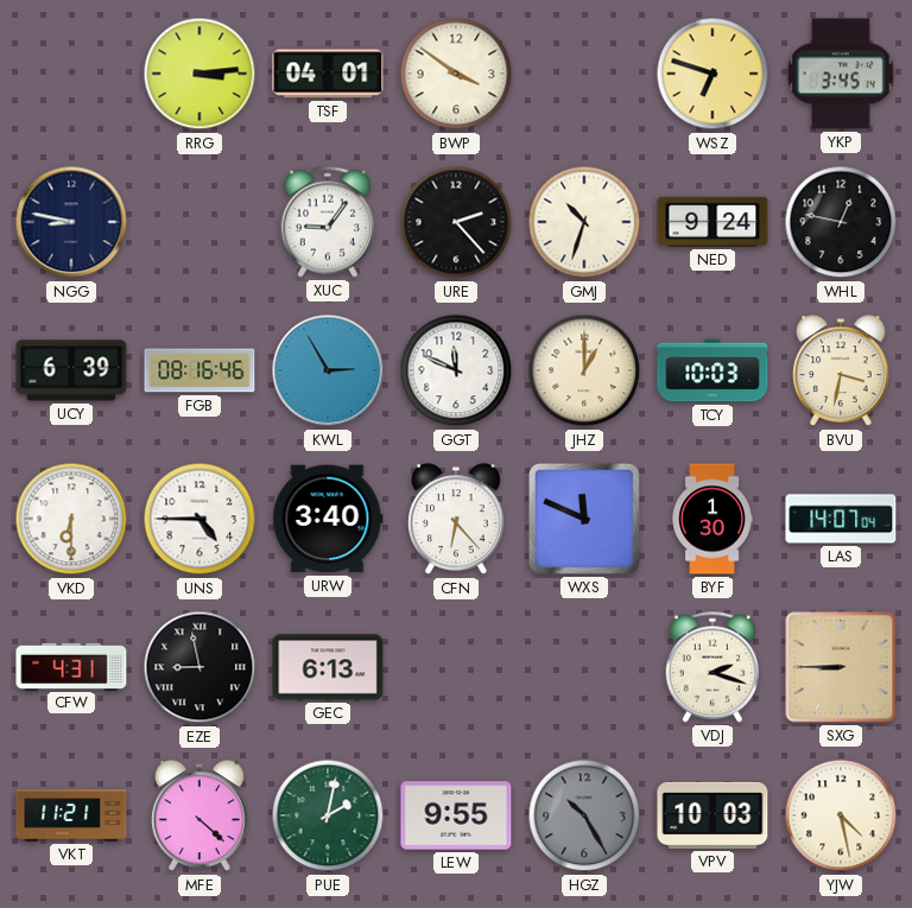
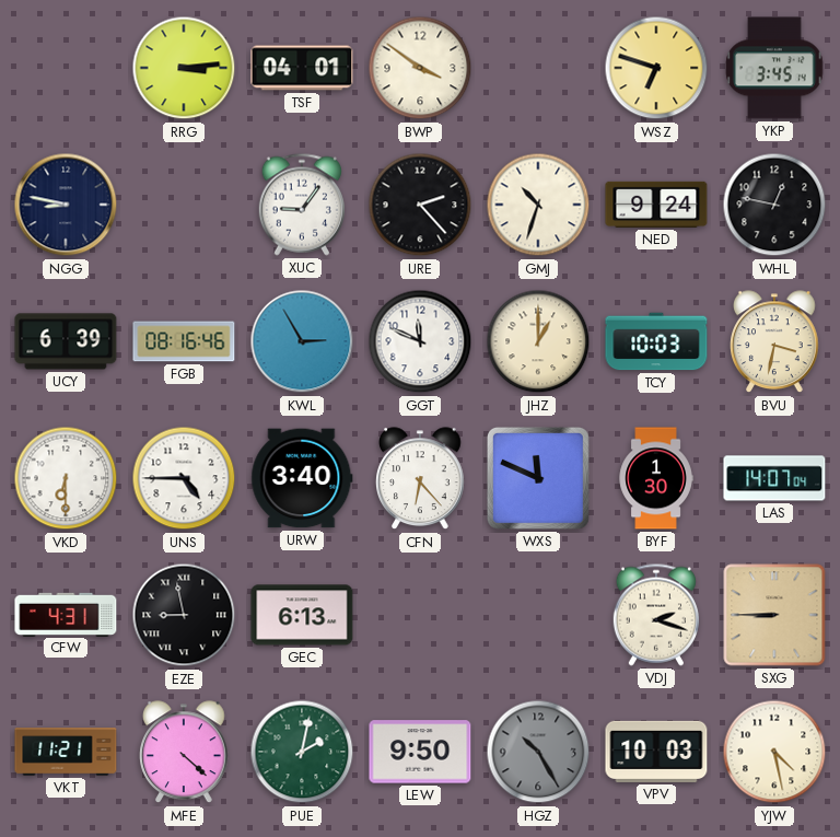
LEW: 9:55 -> 9:50 (420, 752)
